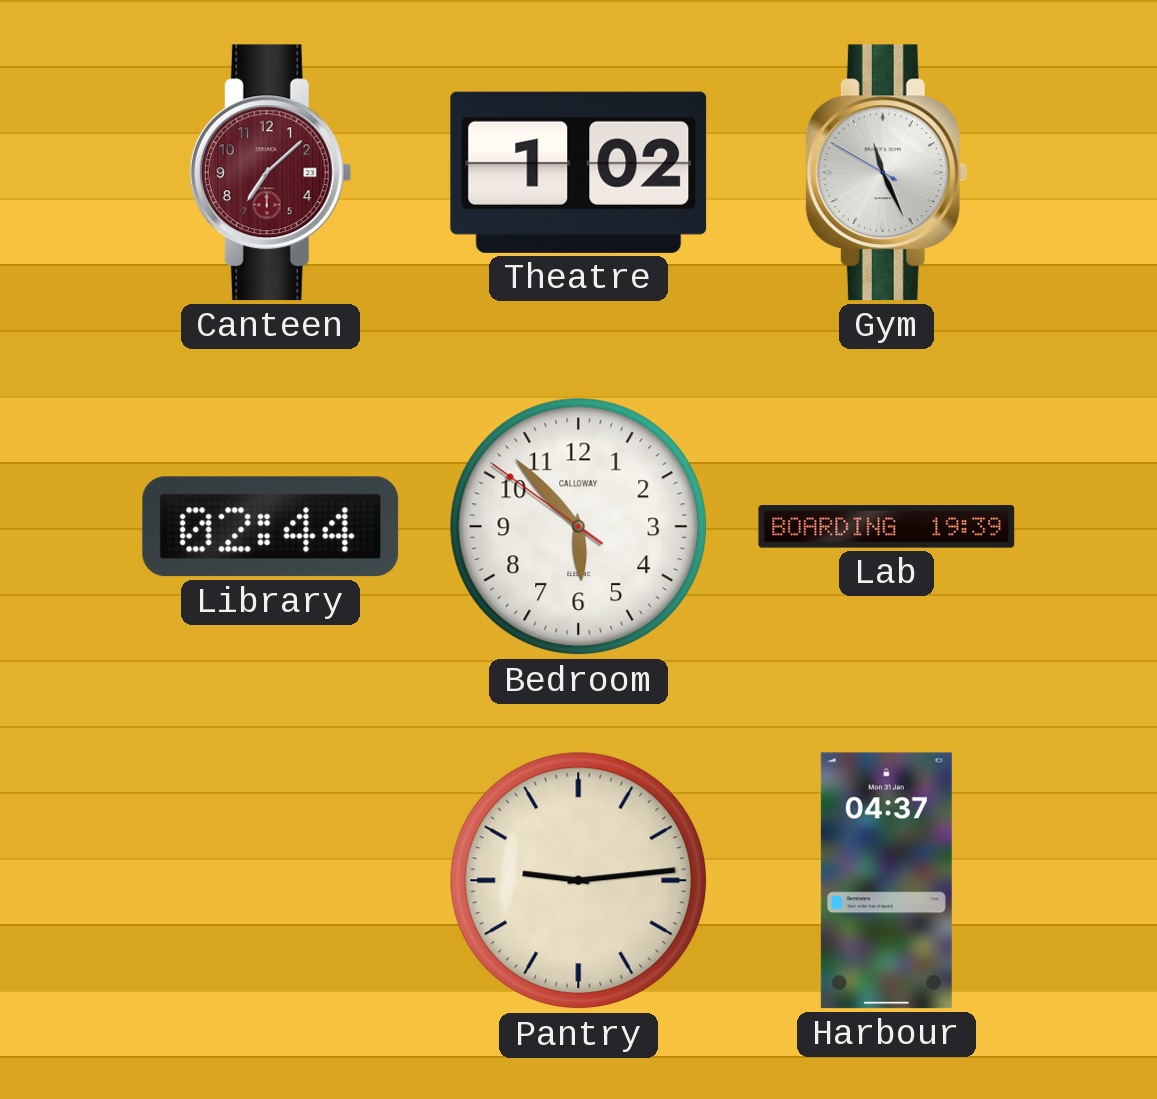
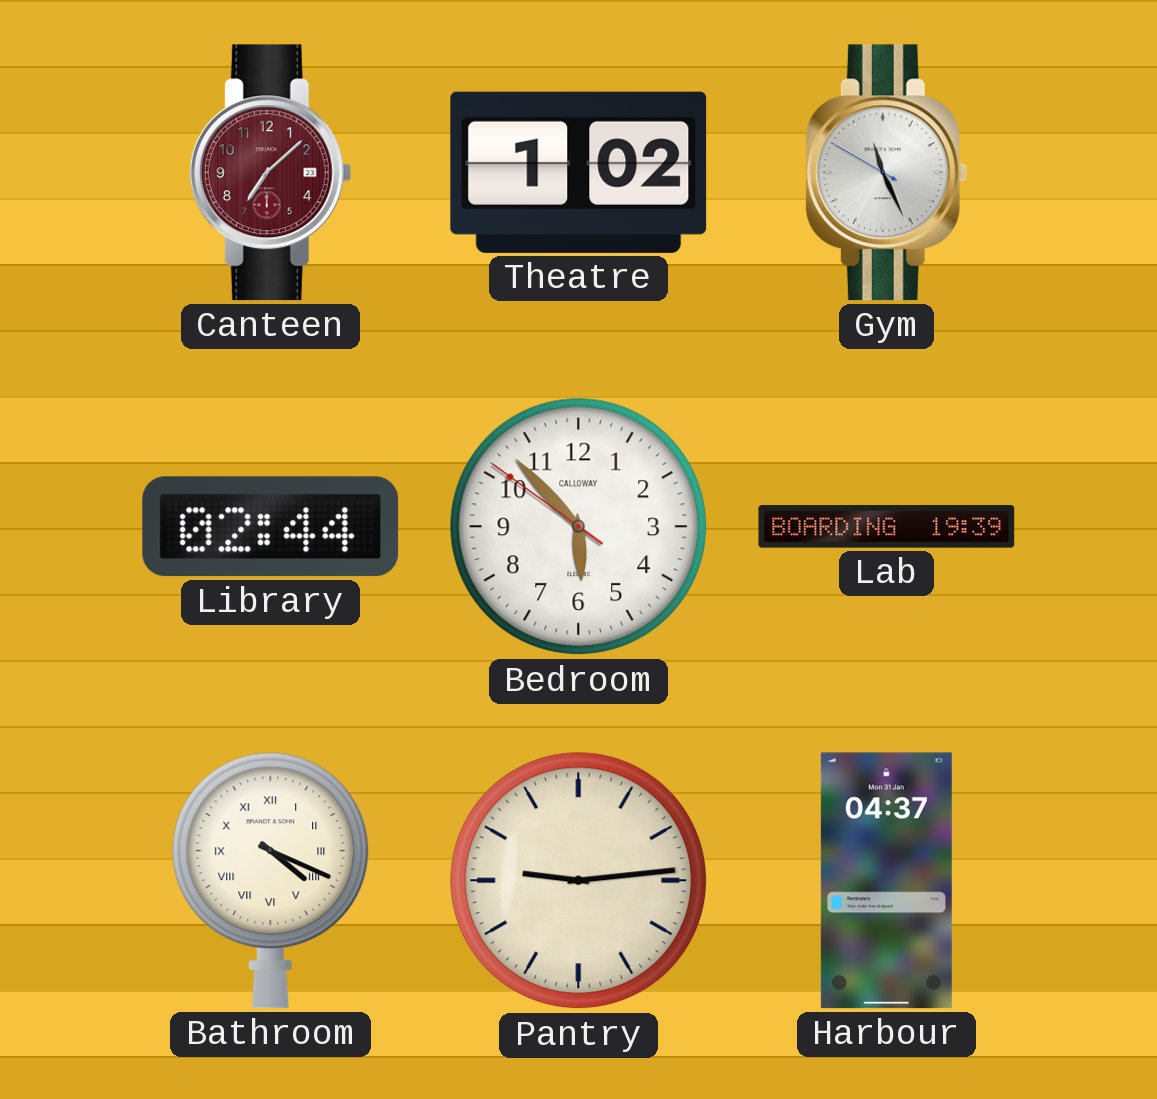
Bathroom: none -> 4:19 (271, 880)
